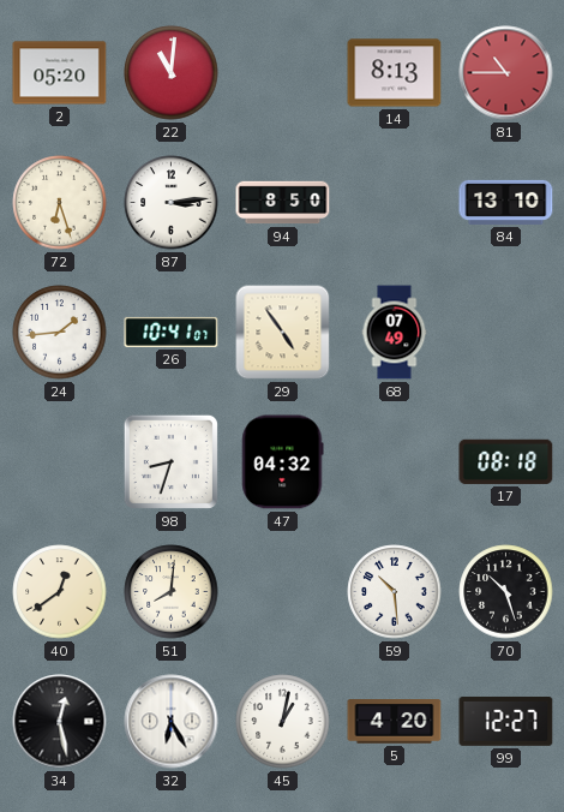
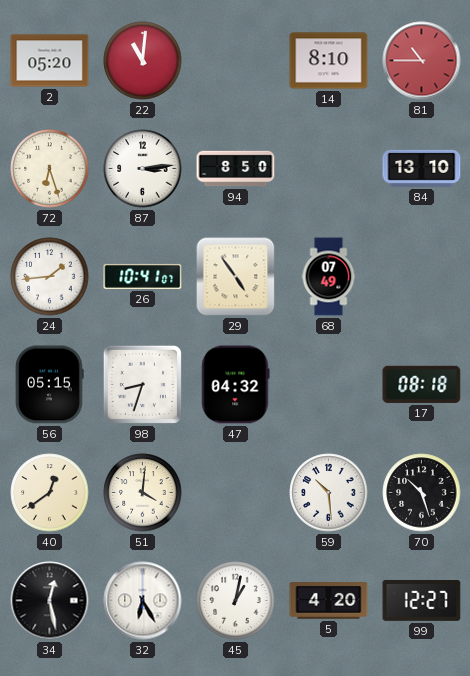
14: 8:13 -> 8:10 (329, 61)
56: none -> 05:15 (49, 385)
51: 8:01 -> 4:01 (143, 493)
